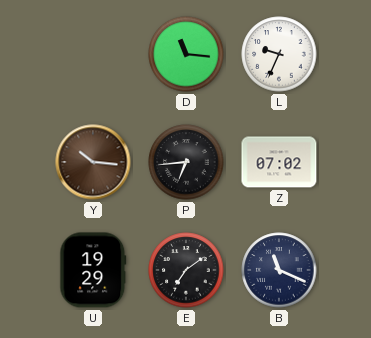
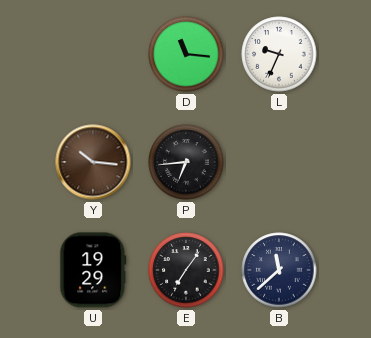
Z: 07:02 -> none (279, 162)
E: 7:09 -> 7:06 (186, 270)
B: 11:19 -> 11:38 (279, 270)
